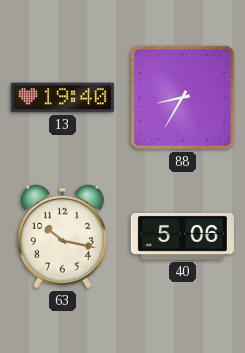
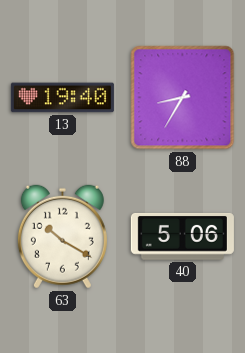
63: 10:17 -> 10:20 (62, 237)
